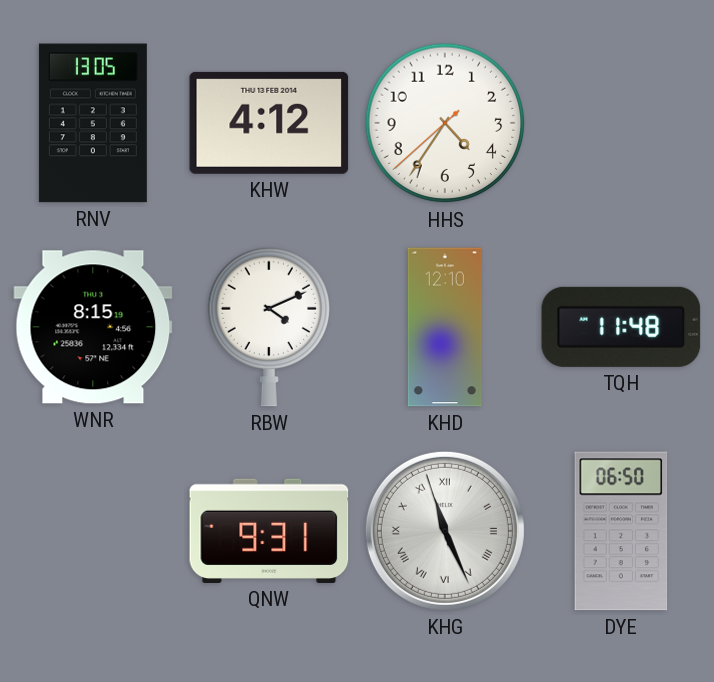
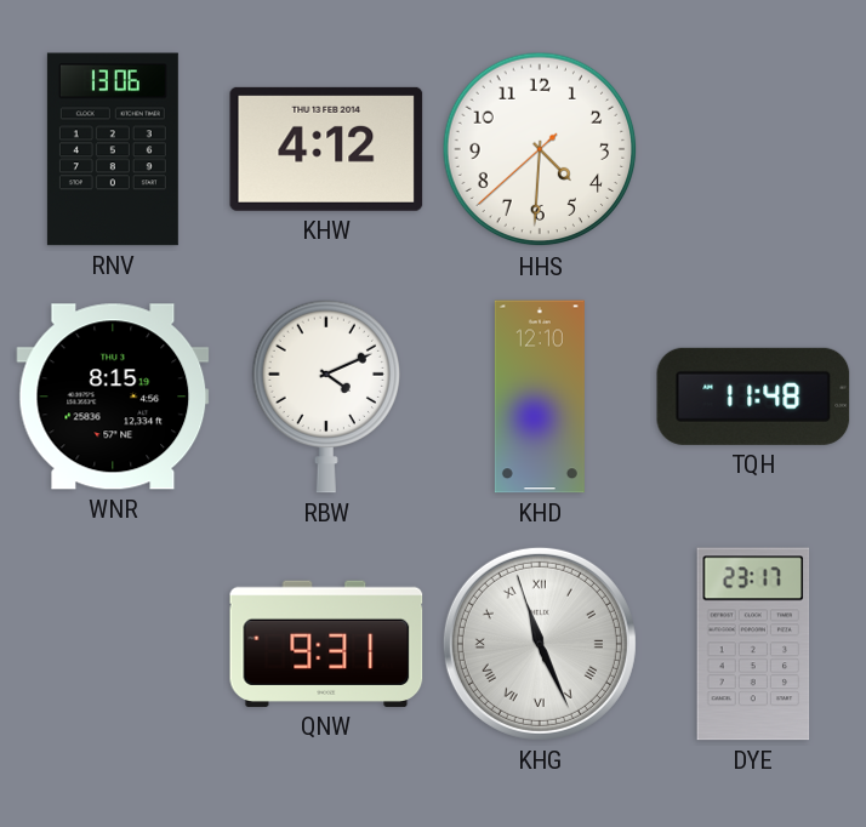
RNV: 13:05 -> 13:06 (113, 149)
HHS: 4:35 -> 4:30 (540, 149)
DYE: 06:50 -> 23:17 (753, 644)
